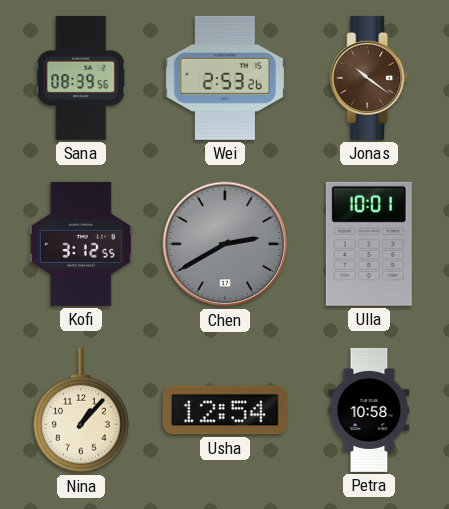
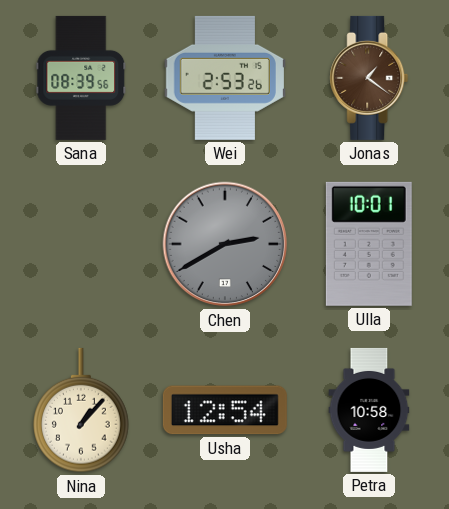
Jonas: 10:21 -> 1:21 (369, 78)
Kofi: 3:12 -> none (81, 244)
